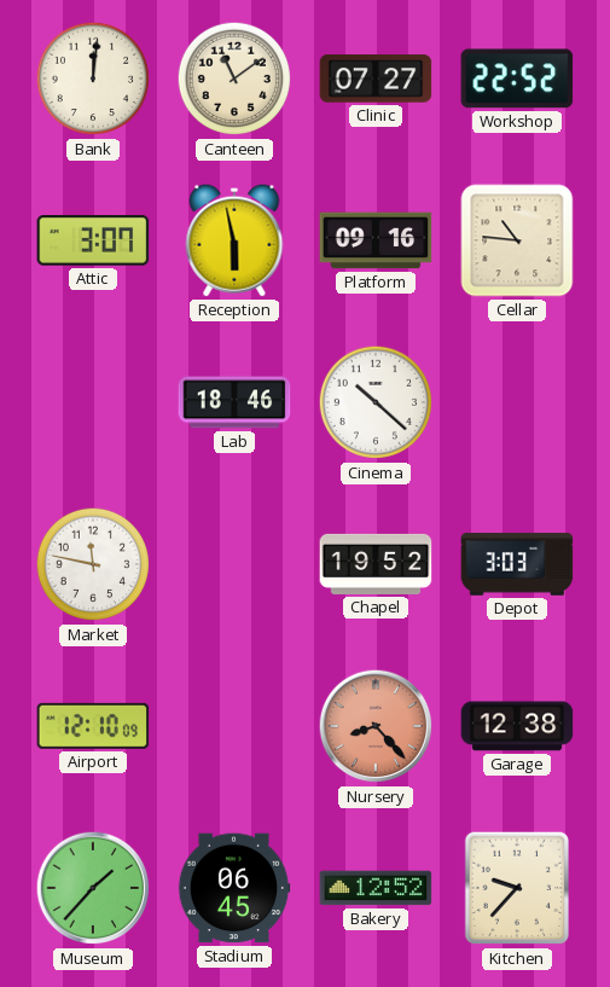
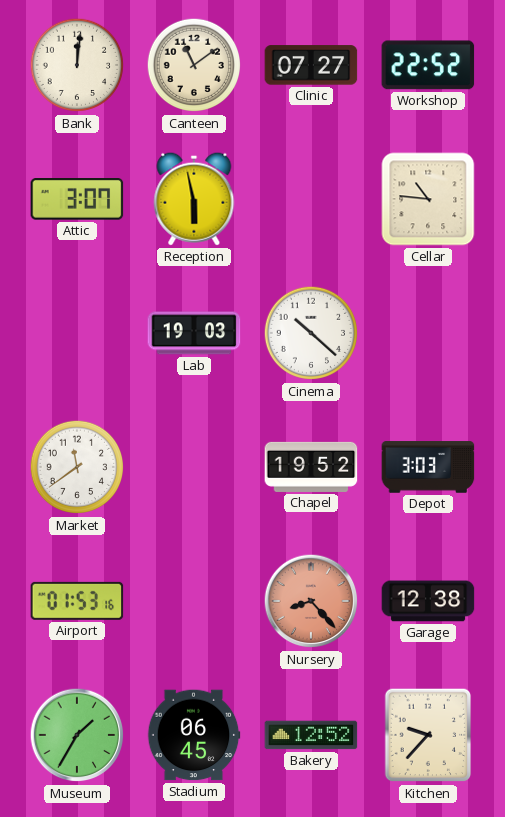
Platform: 09:16 -> none (376, 240)
Lab: 18:46 -> 19:03 (194, 333)
Market: 11:47 -> 11:39 (77, 467)
Airport: 12:10 -> 01:53 (77, 601)
Museum: 1:37 -> 1:35 (77, 735)
